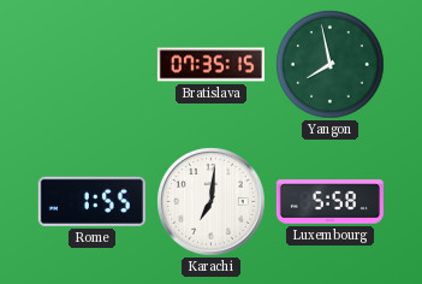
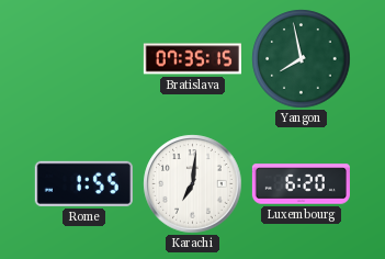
Luxembourg: 5:58 -> 6:20 (301, 184)
